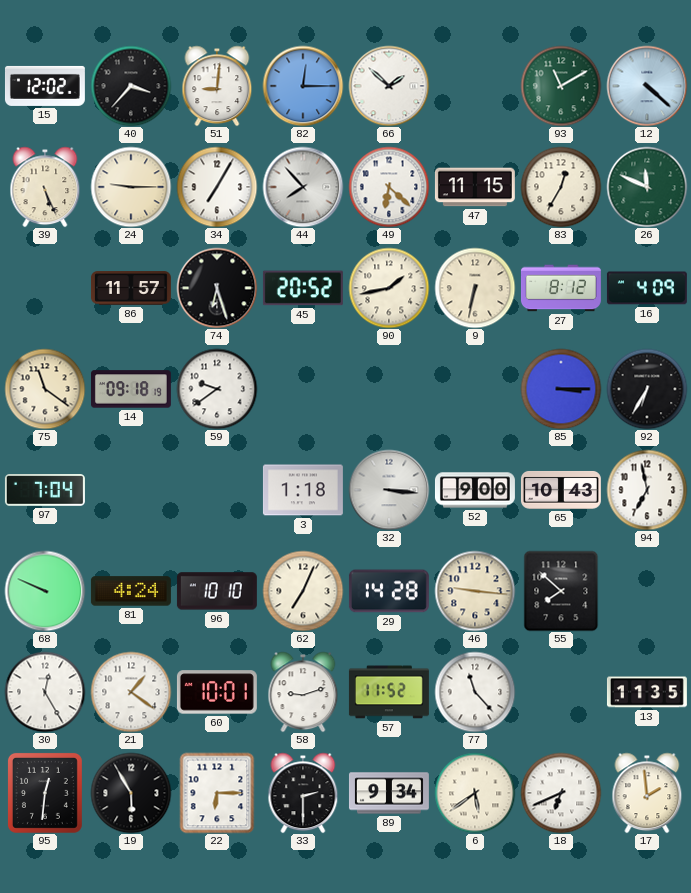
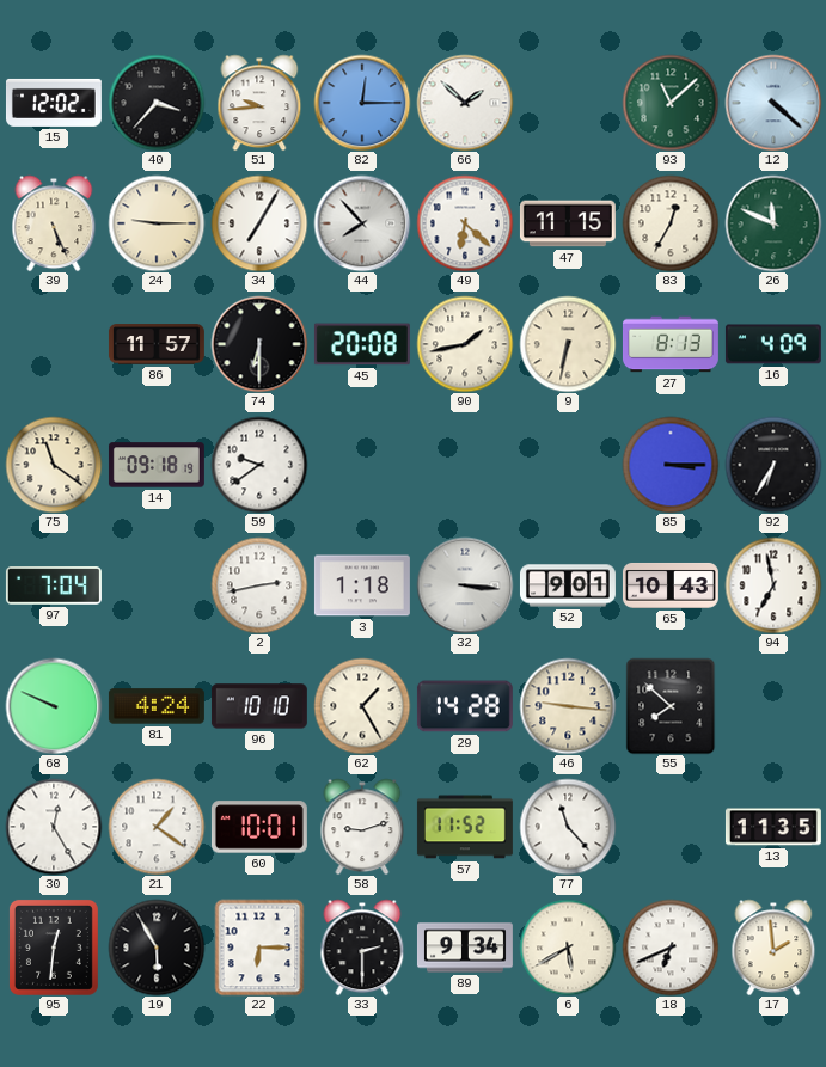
51: 9:01 -> 9:44 (259, 103)
93: 11:10 -> 11:08 (671, 103)
74: 6:27 -> 6:30 (259, 344)
45: 20:52 -> 20:08 (362, 344)
27: 8:12 -> 8:13 (671, 344)
2: none -> 2:43 (259, 585)
52: 9:00 -> 9:01 (568, 585)
62: 7:04 -> 1:25 (362, 706)
6: 5:39 -> 5:40 (568, 948)
